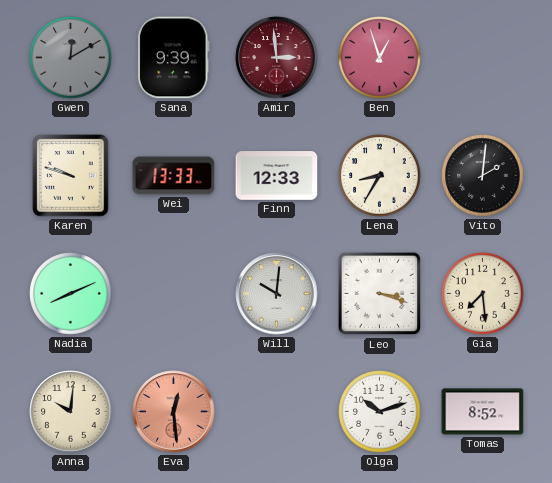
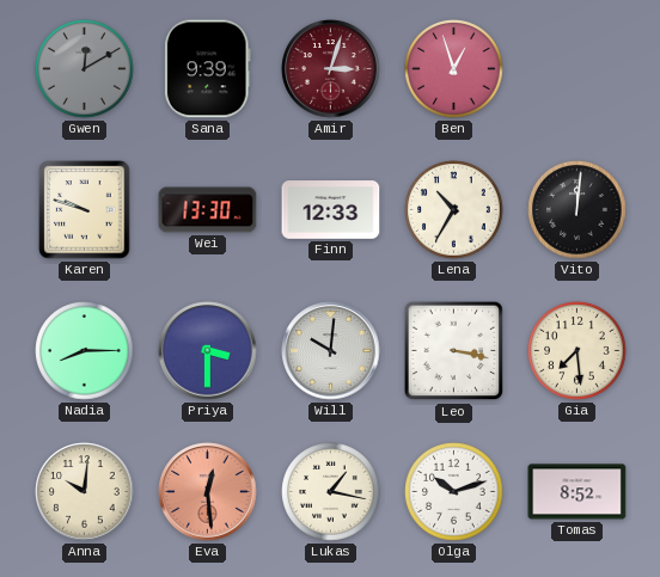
Amir: 2:59 -> 3:03 (331, 69)
Wei: 13:33 -> 13:30 (208, 210)
Lena: 8:35 -> 10:35 (454, 210)
Vito: 2:01 -> 12:01 (577, 210)
Nadia: 8:11 -> 8:15 (85, 351)
Priya: none -> 3:30 (208, 351)
Leo: 3:18 -> 3:17 (454, 351)
Lukas: none -> 1:17 (331, 492)
